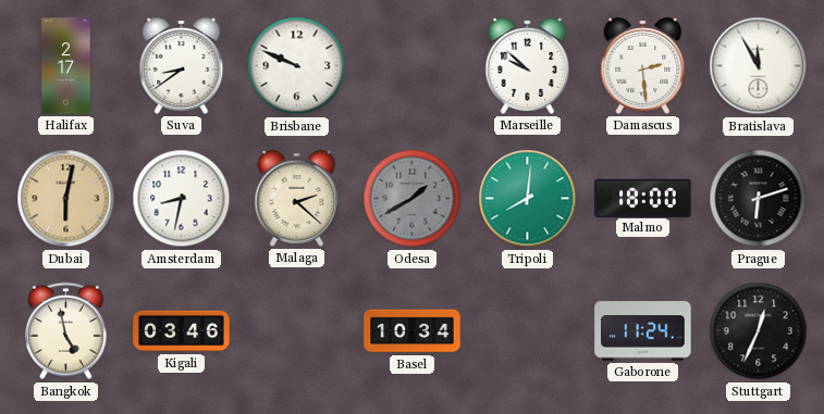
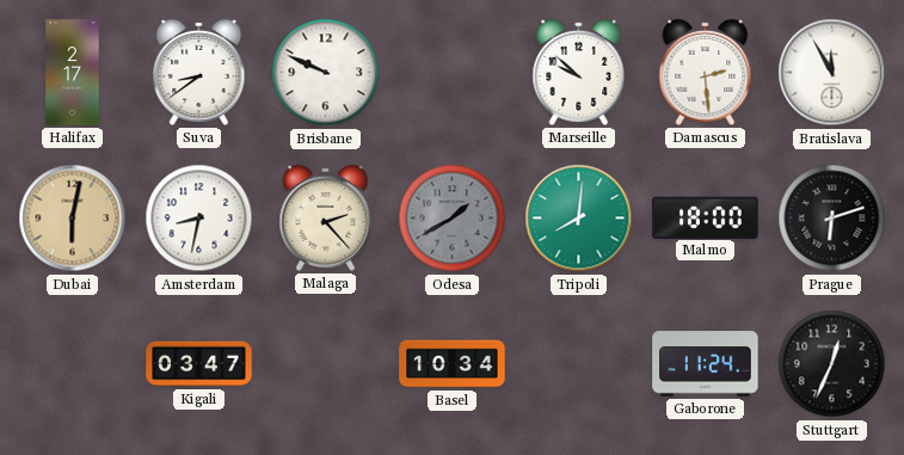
Malaga: 2:22 -> 2:23 (326, 217)
Bangkok: 4:58 -> none (65, 331)
Kigali: 03:46 -> 03:47 (199, 364)
